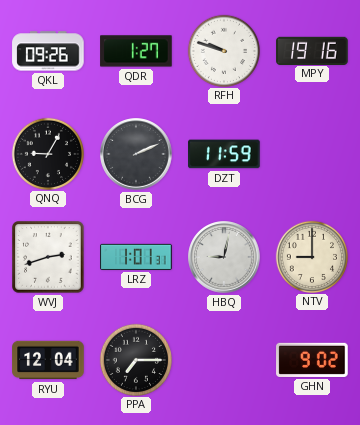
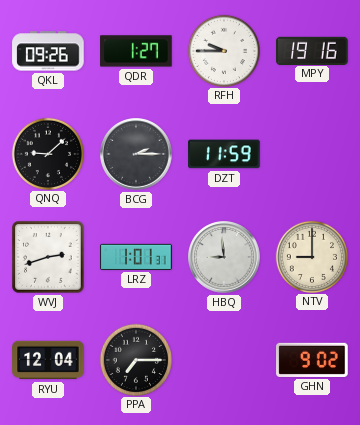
RFH: 9:48 -> 9:45 (223, 50)
QNQ: 9:05 -> 9:08 (47, 153)
BCG: 2:11 -> 2:15 (136, 154)
HBQ: 9:02 -> 8:59 (224, 257)
